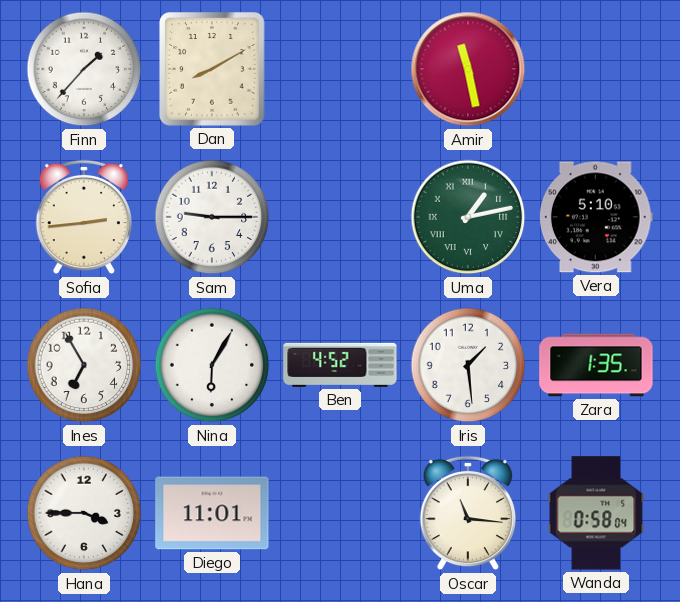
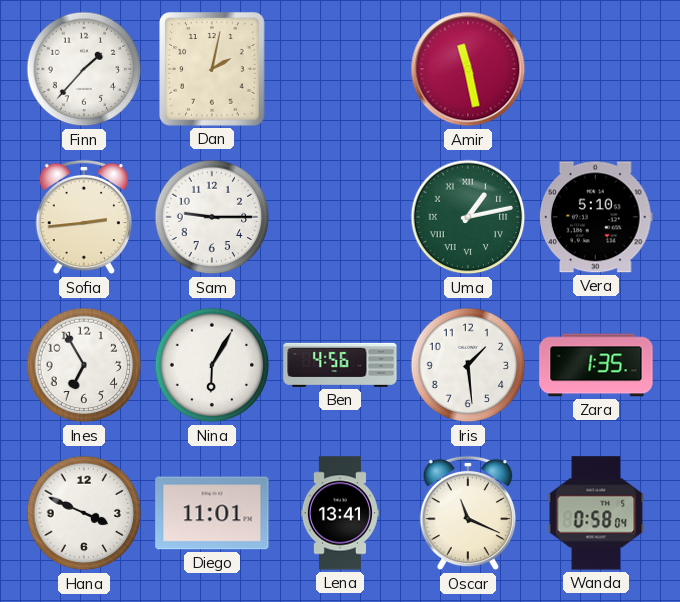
Dan: 8:10 -> 2:02 (212, 69)
Ben: 4:52 -> 4:56 (340, 365)
Hana: 3:45 -> 3:49 (84, 513)
Lena: none -> 13:41 (340, 513)
Oscar: 11:16 -> 11:19 (467, 513)
